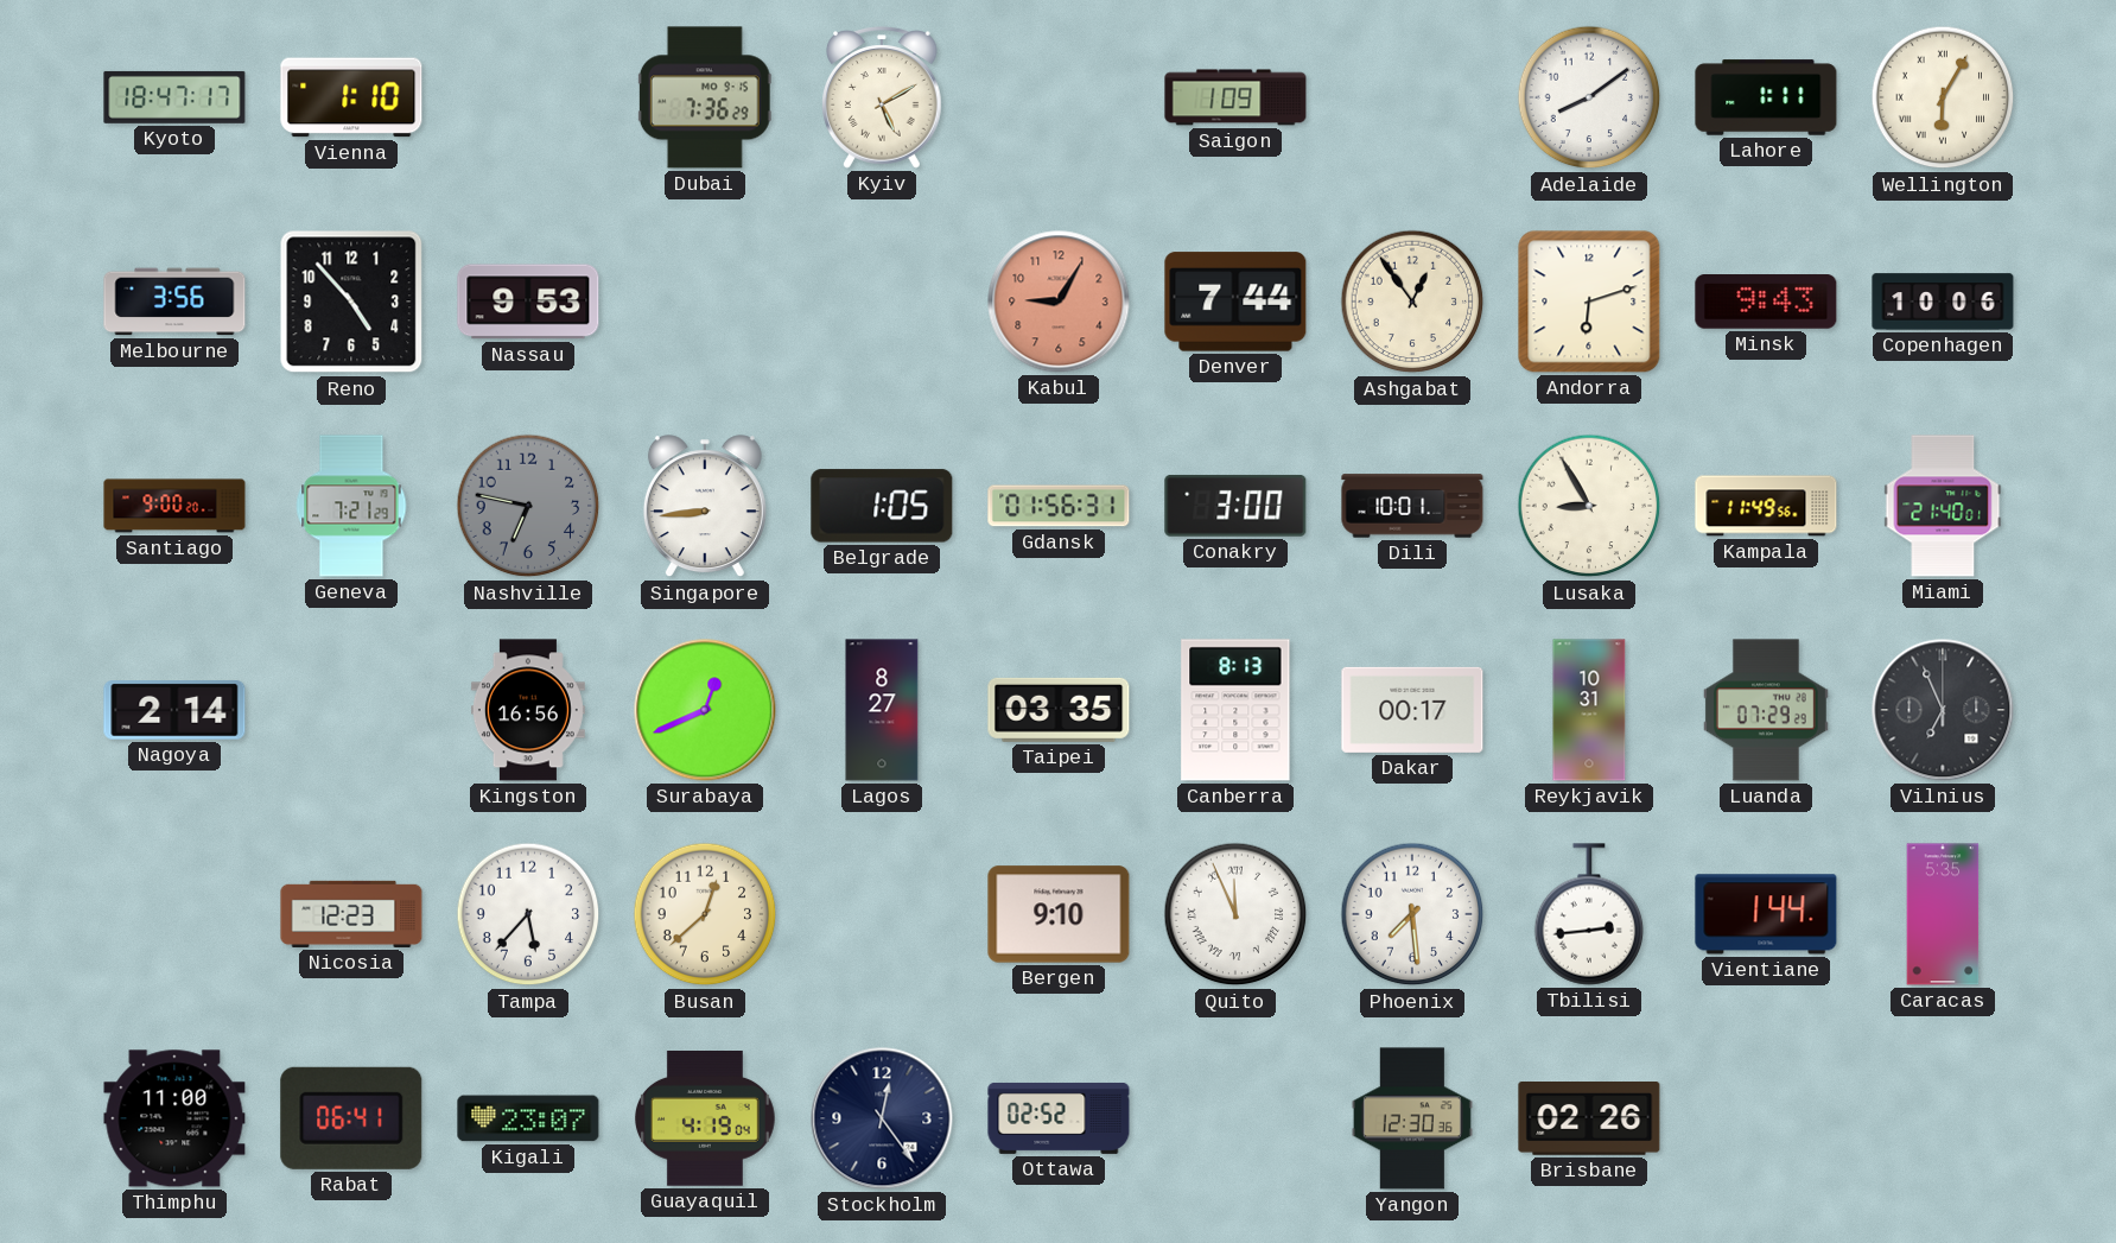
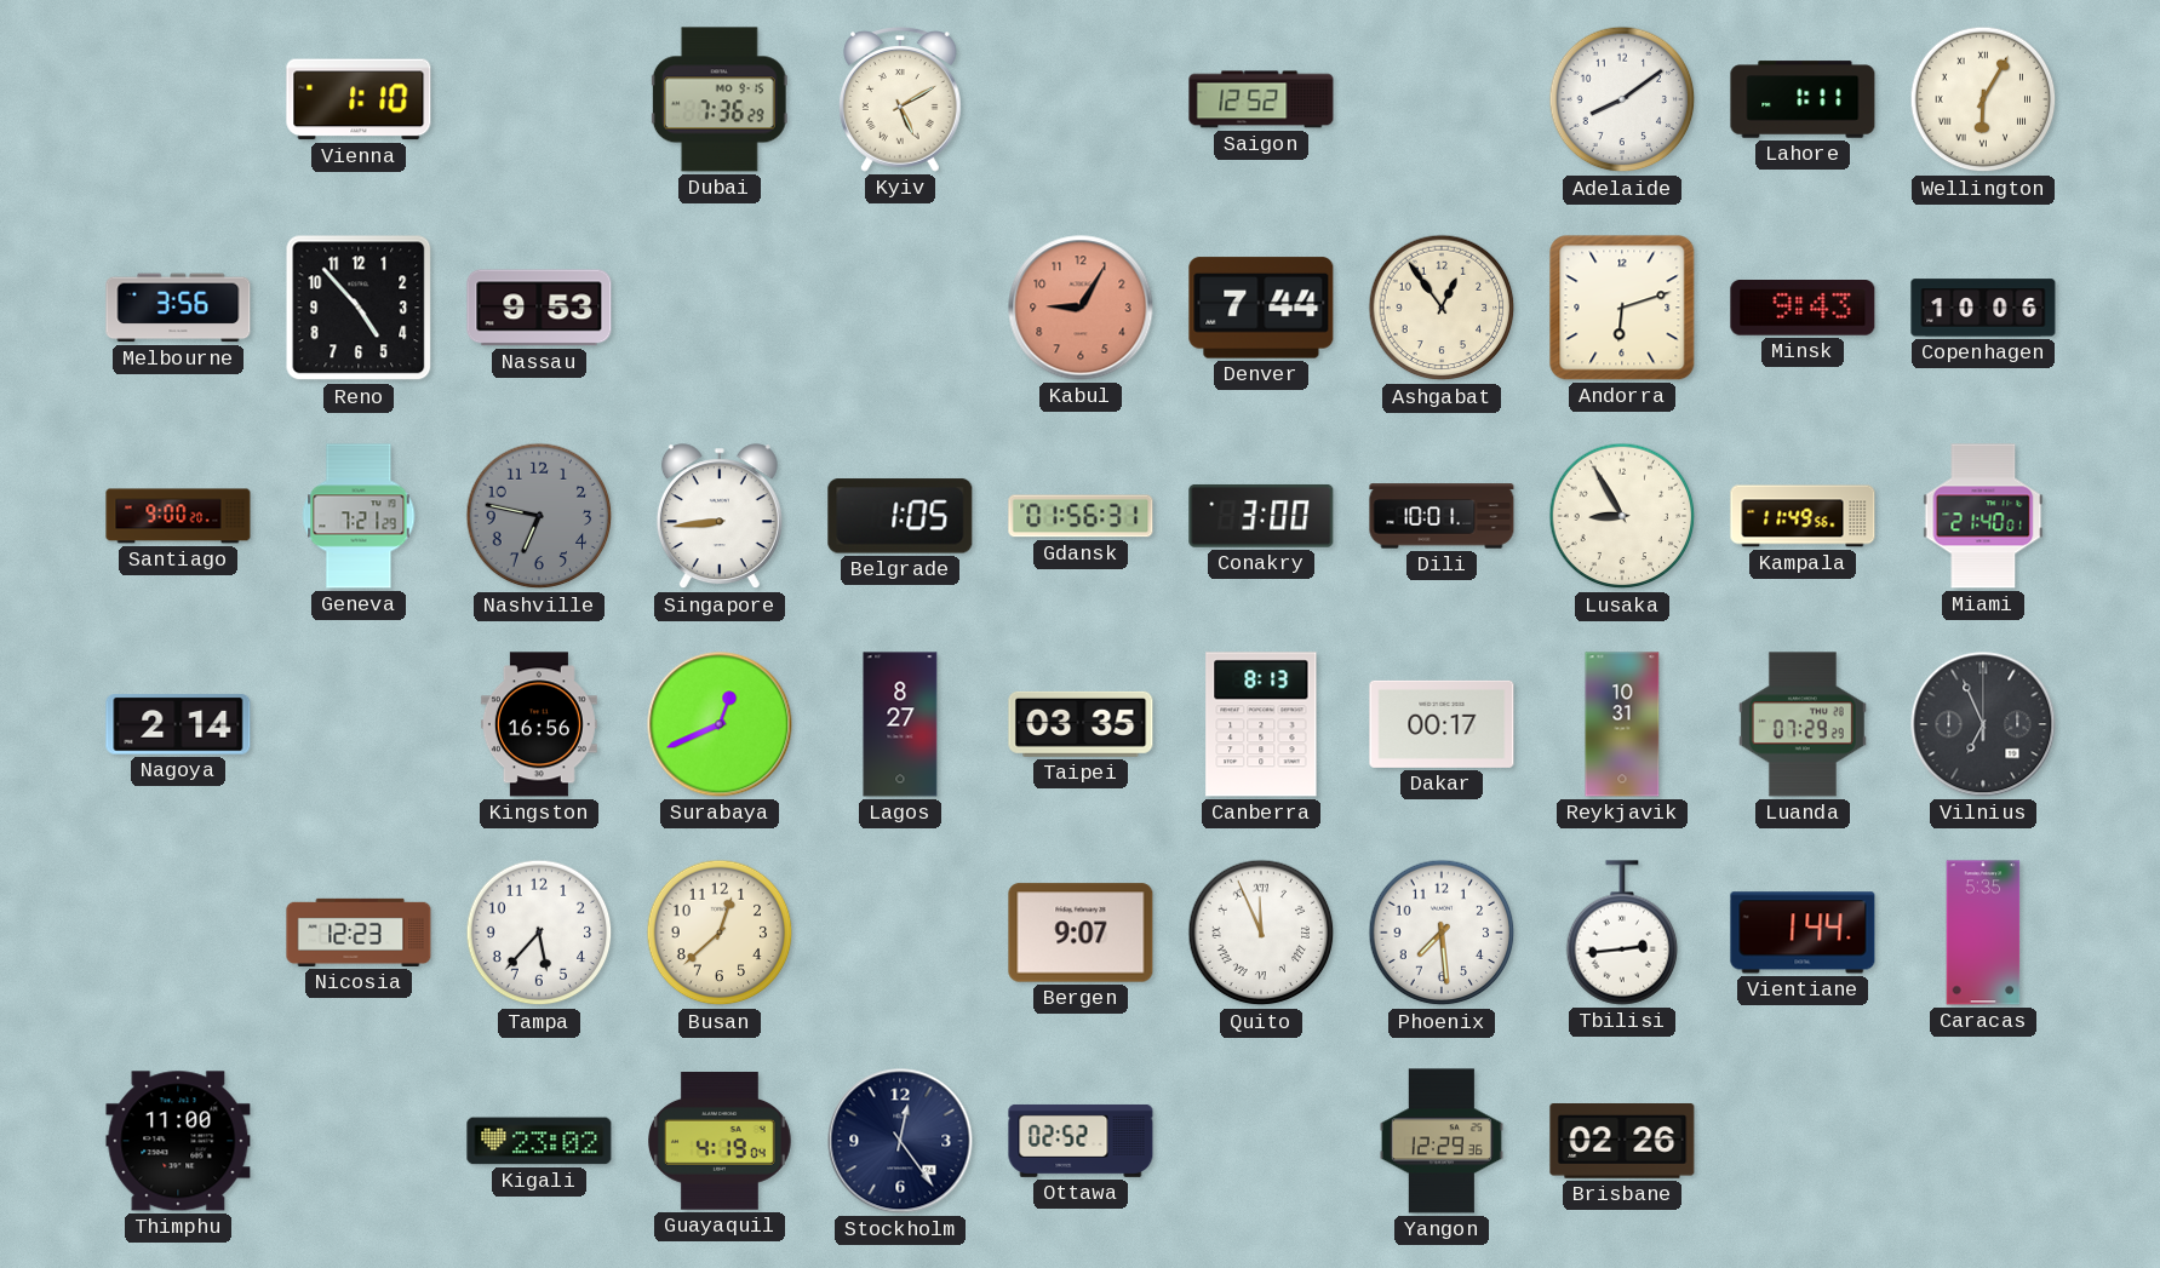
Kyoto: 18:47 -> none (174, 97)
Saigon: 1:09 -> 12:52 (1261, 99)
Bergen: 9:10 -> 9:07 (1081, 933)
Rabat: 06:41 -> none (351, 1118)
Kigali: 23:07 -> 23:02 (539, 1141)
Yangon: 12:30 -> 12:29 (1442, 1141)
